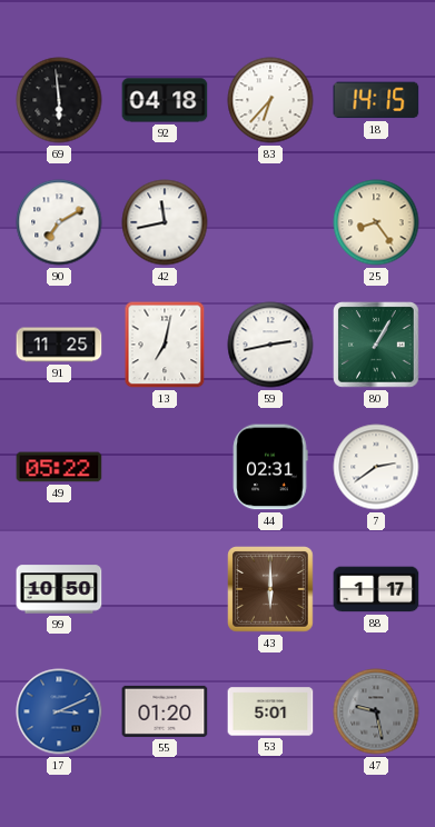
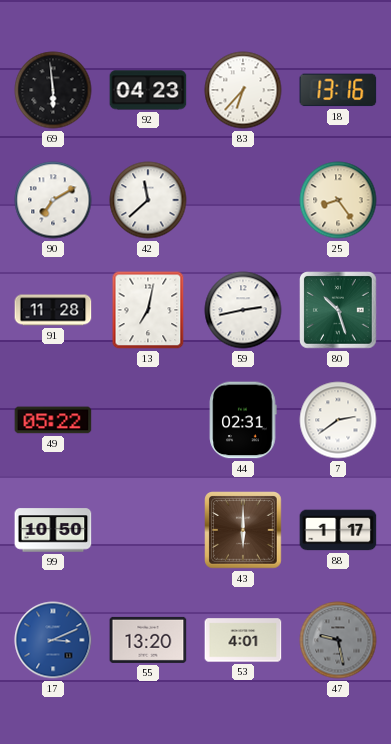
92: 04:18 -> 04:23 (148, 90)
18: 14:15 -> 13:16 (338, 90)
42: 11:43 -> 11:38 (148, 200)
91: 11:25 -> 11:28 (53, 310)
80: 1:05 -> 10:27 (338, 310)
55: 01:20 -> 13:20 (148, 640)
53: 5:01 -> 4:01 (243, 640)
